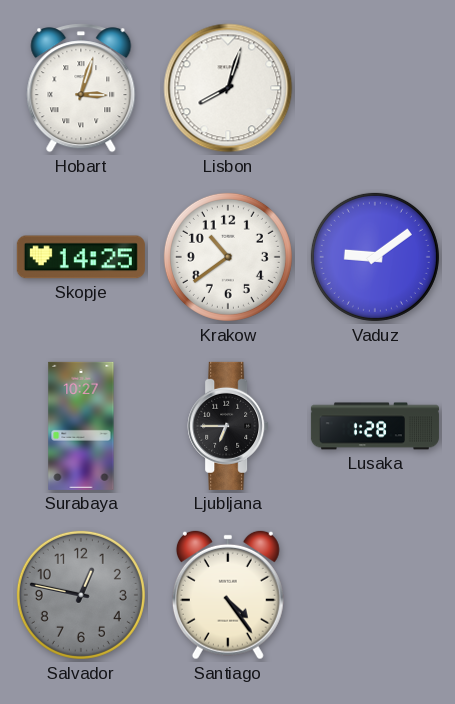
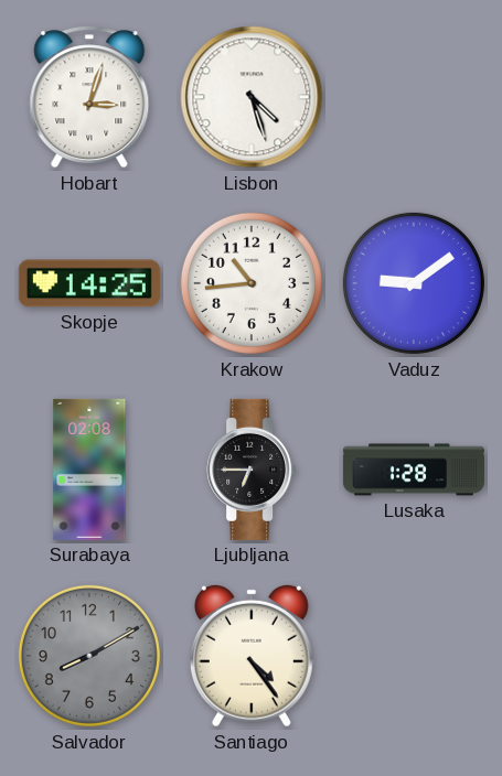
Lisbon: 8:03 -> 4:27 (252, 97)
Krakow: 10:39 -> 10:44 (252, 283)
Surabaya: 10:27 -> 02:08 (89, 470)
Salvador: 12:47 -> 8:10 (89, 656)
